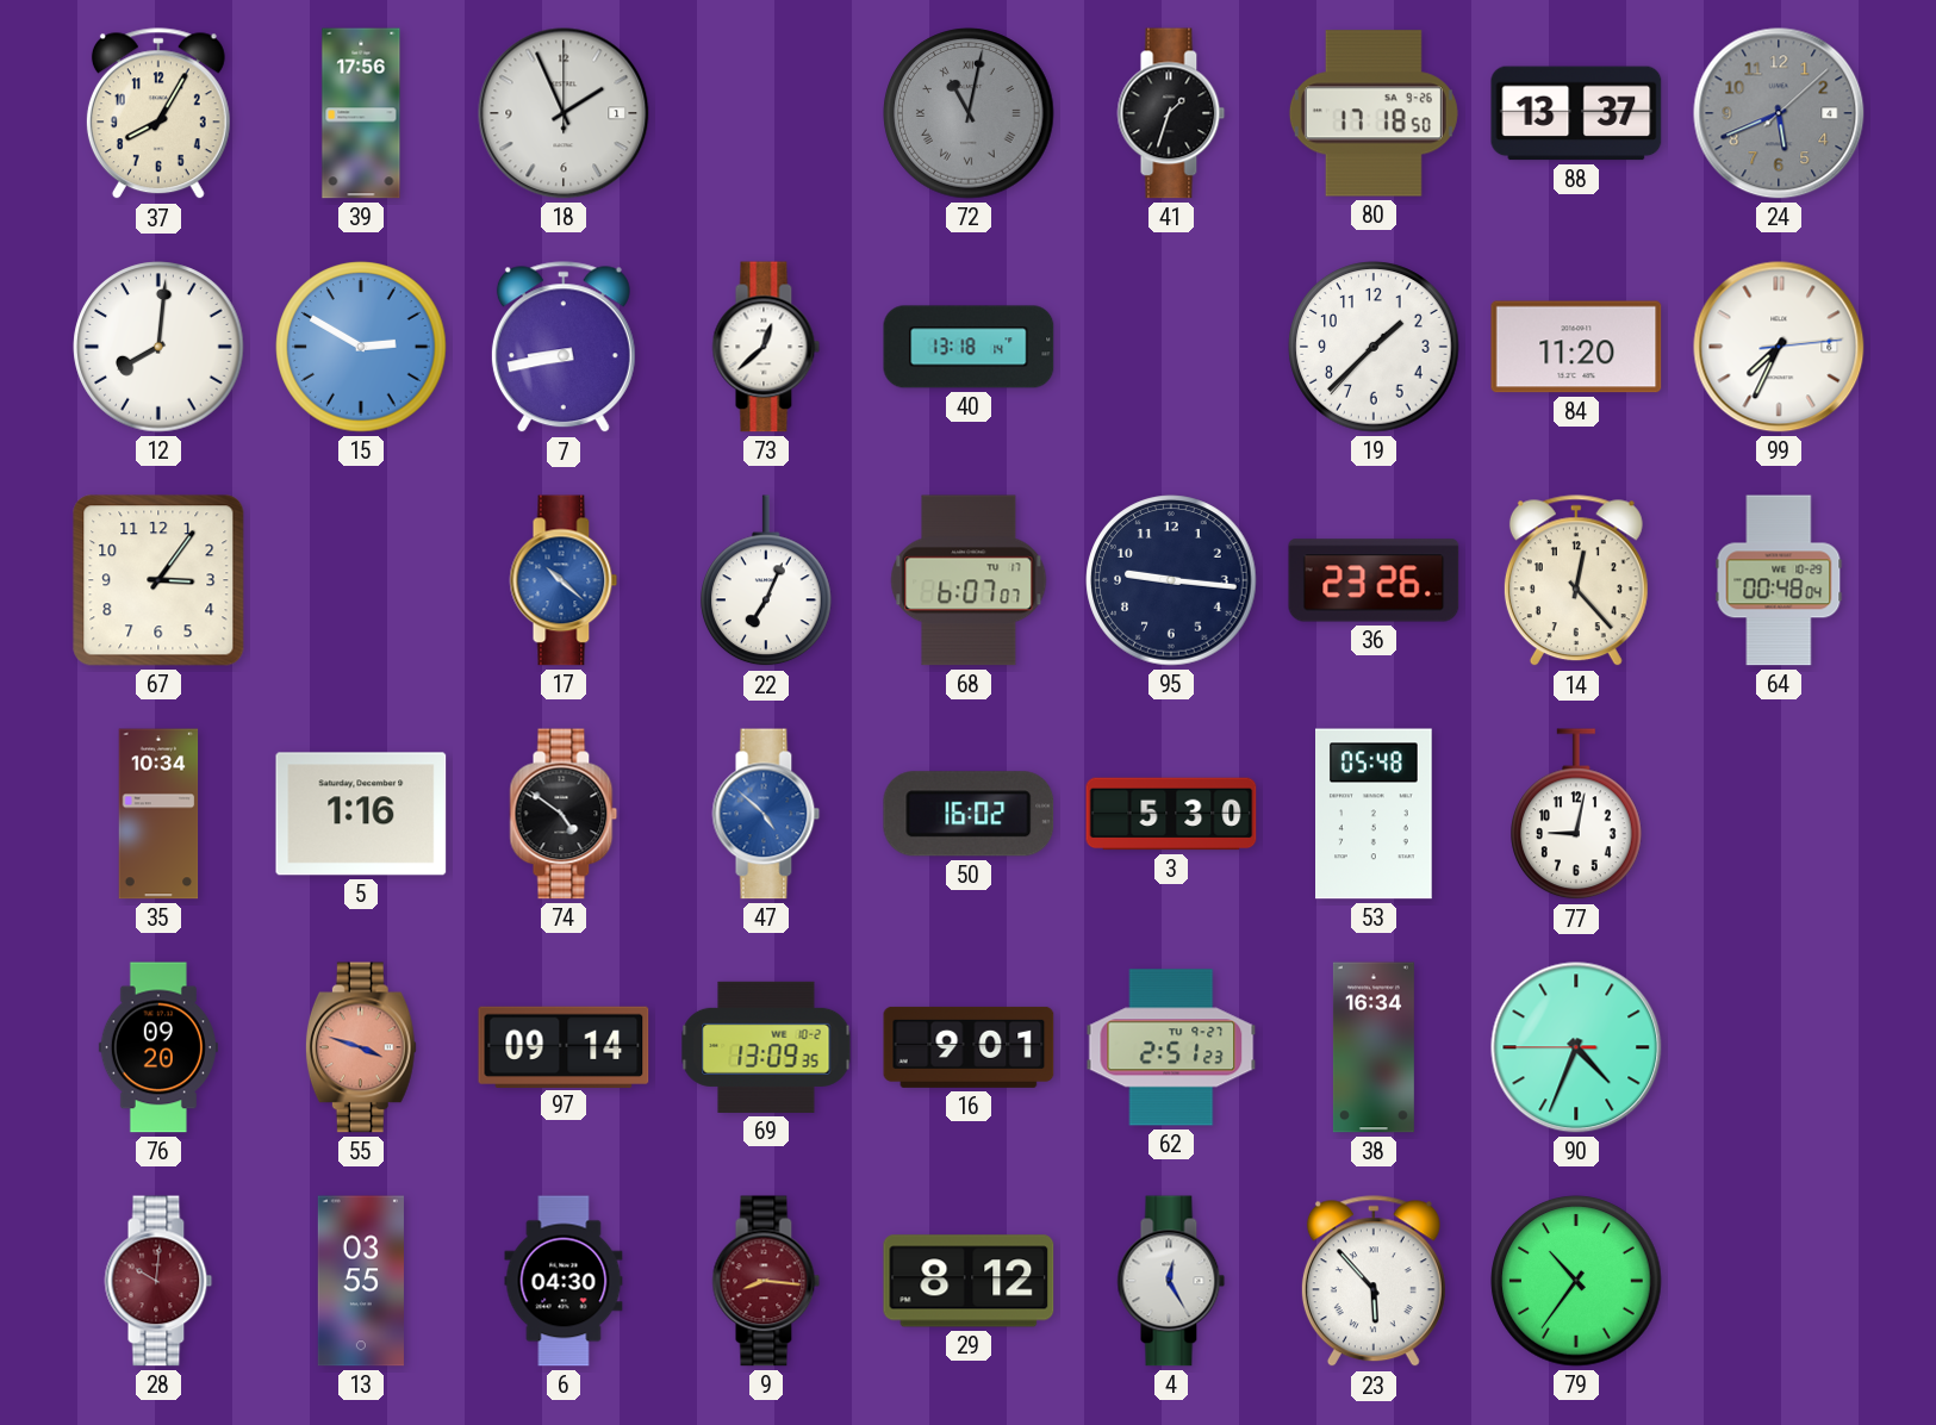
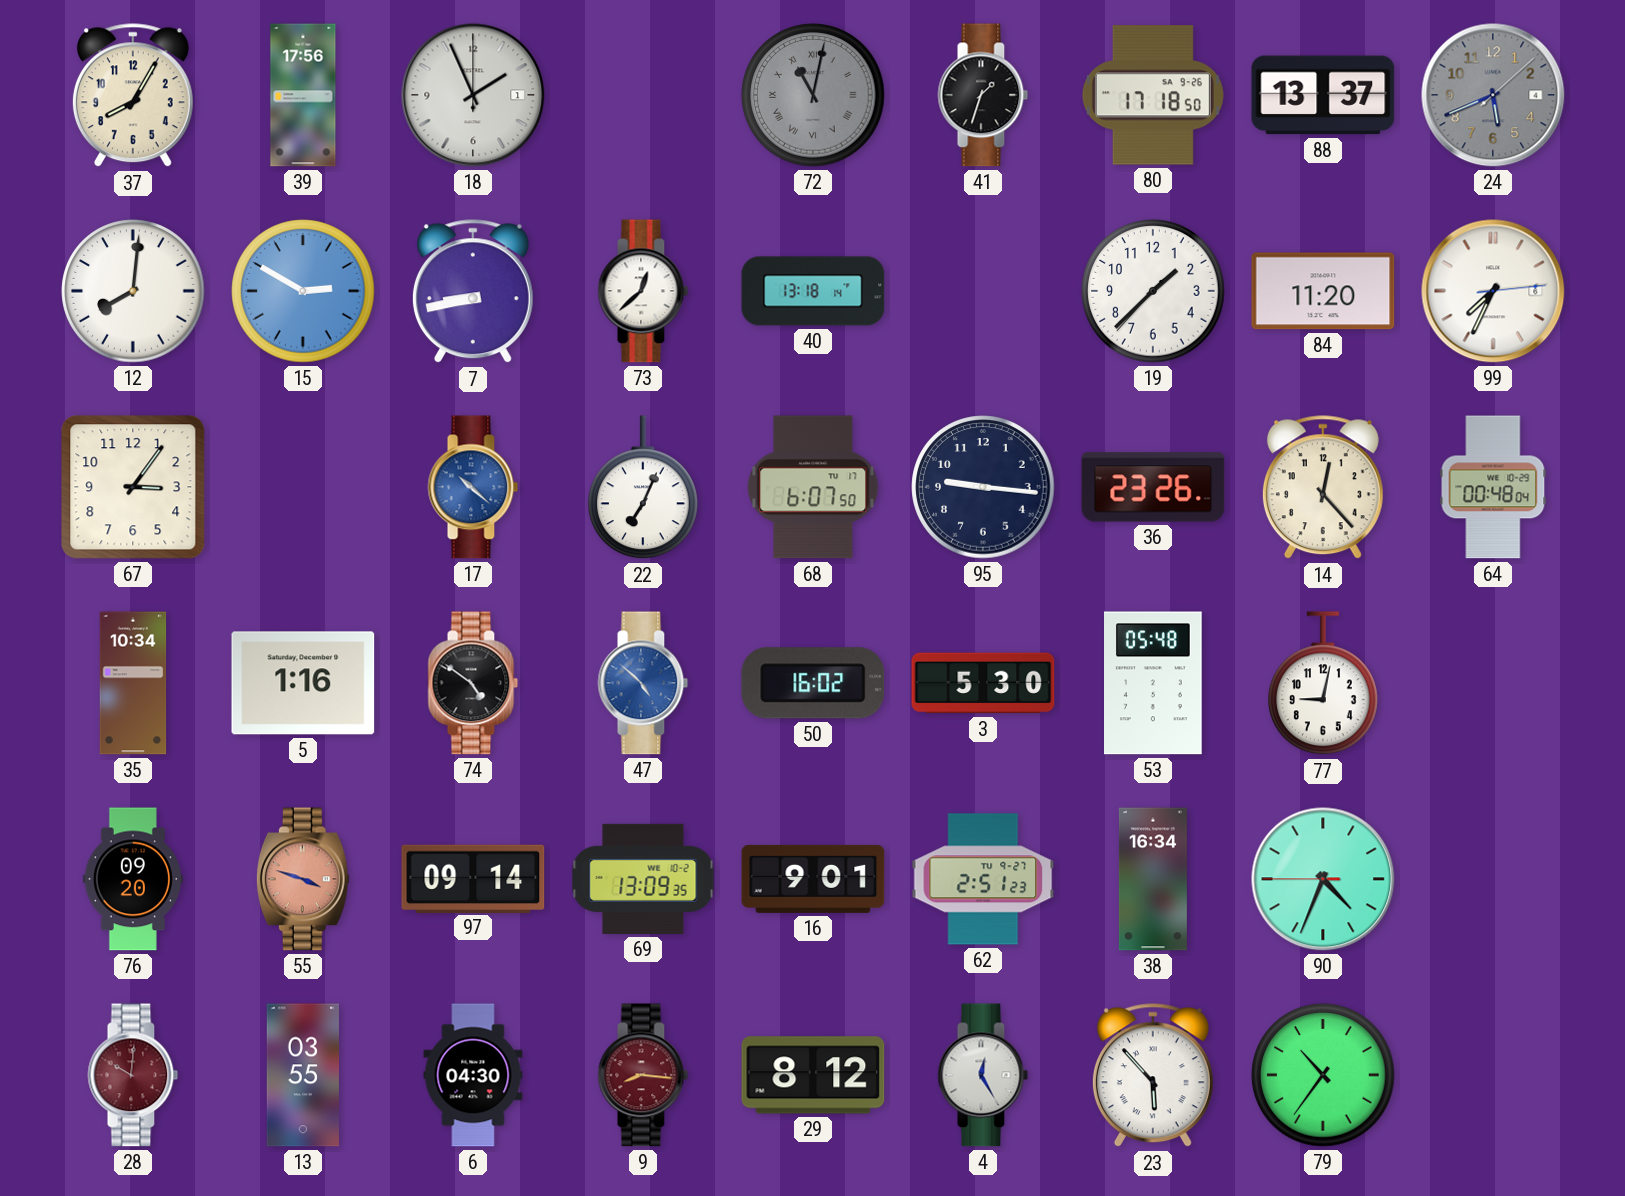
68: 6:07:07 -> 6:07:50 (813, 487)
